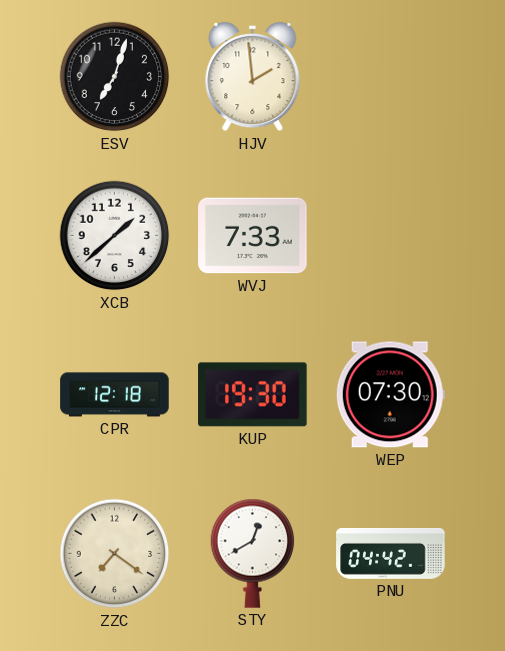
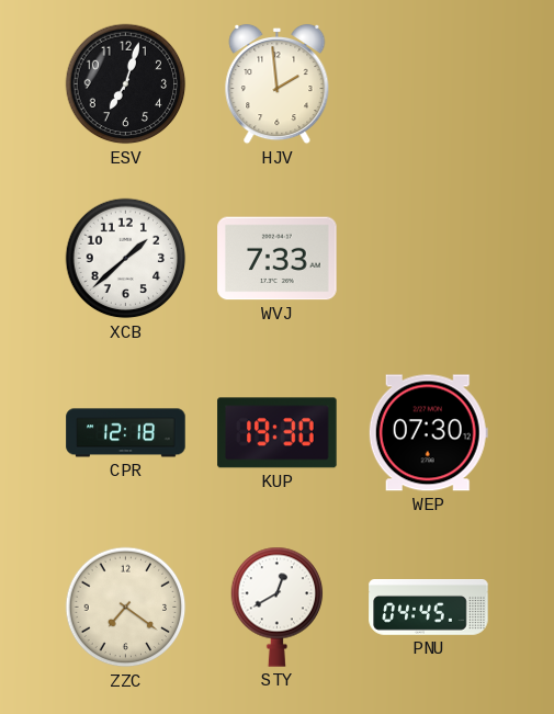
PNU: 04:42 -> 04:45 (429, 608)
